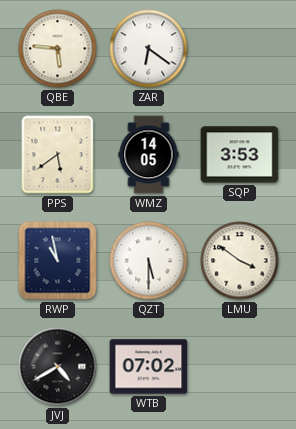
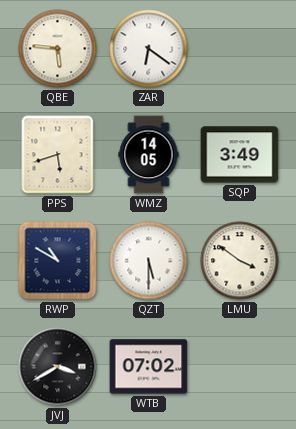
PPS: 5:39 -> 5:42 (58, 155)
SQP: 3:53 -> 3:49 (240, 155)
RWP: 10:58 -> 10:50 (58, 261)
JVJ: 4:40 -> 3:40 (58, 367)
